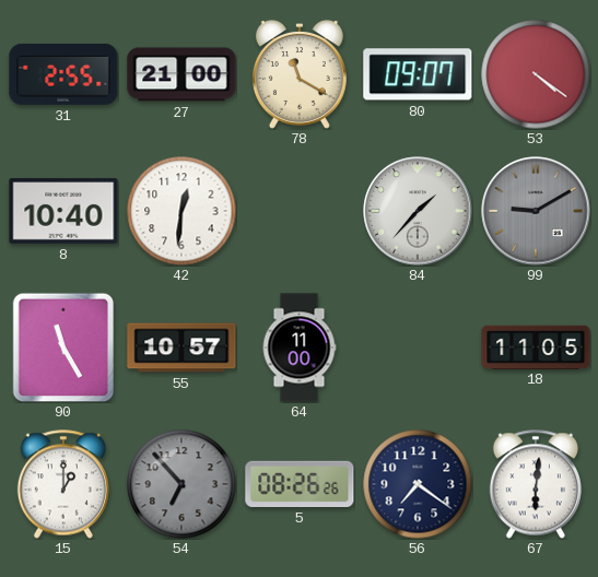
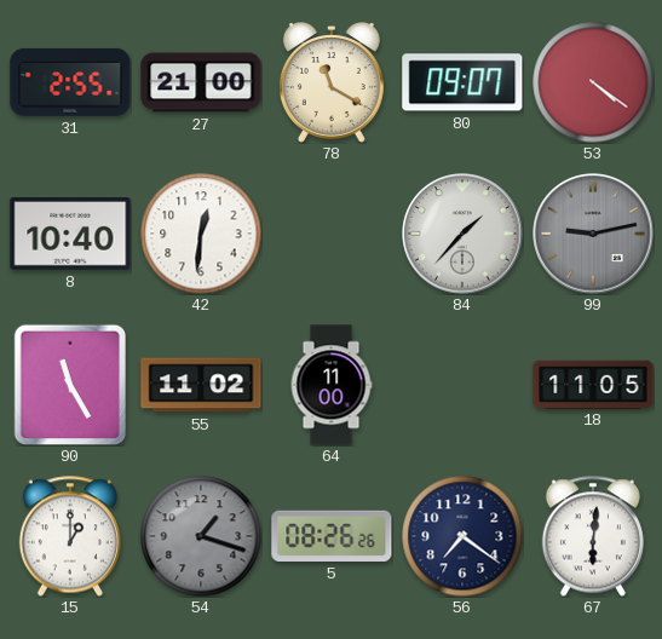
99: 9:10 -> 9:13 (593, 234)
55: 10:57 -> 11:02 (201, 385)
54: 6:53 -> 1:18 (201, 536)
